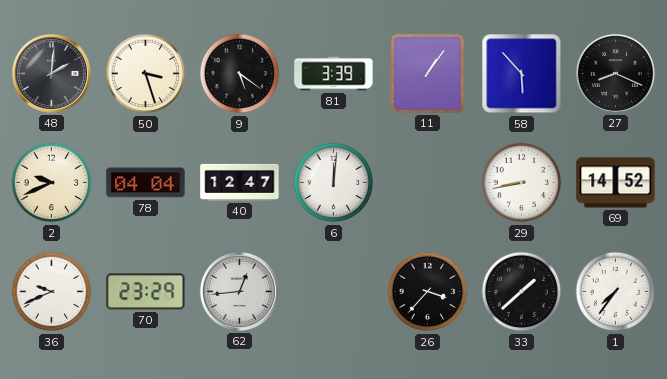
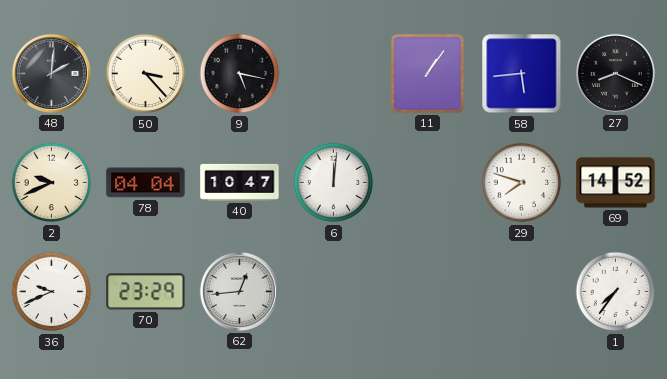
50: 3:27 -> 3:23 (146, 74)
9: 5:21 -> 5:17 (240, 74)
81: 3:39 -> none (334, 74)
58: 5:53 -> 5:44 (522, 74)
40: 12:47 -> 10:47 (240, 182)
29: 8:43 -> 7:48 (522, 183)
26: 3:37 -> none (428, 292)
33: 1:38 -> none (522, 292)
